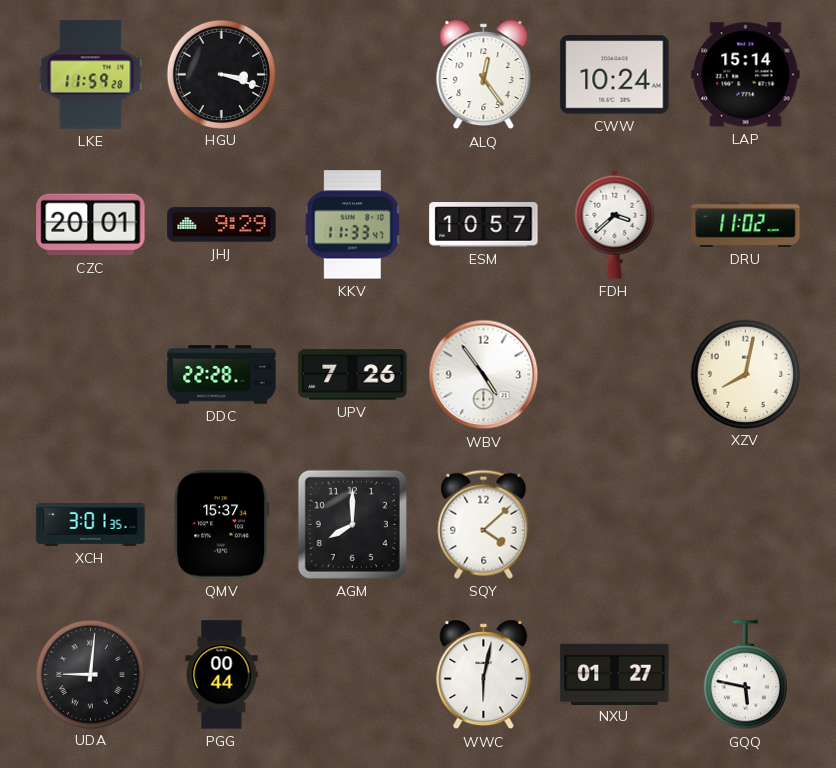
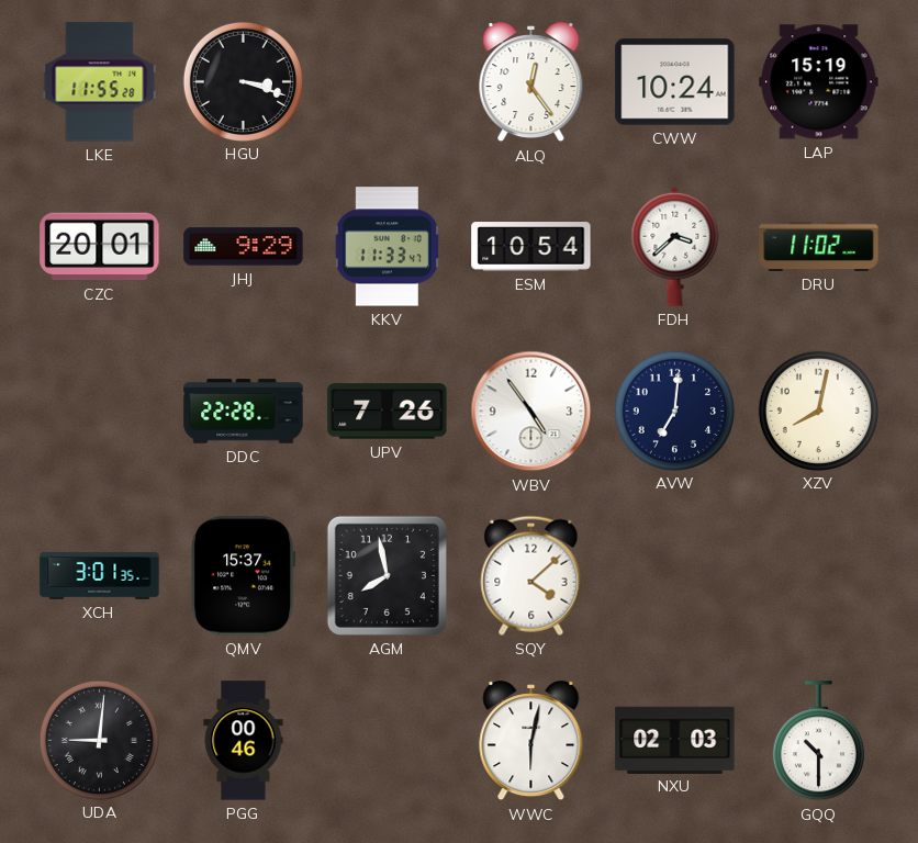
LKE: 11:59 -> 11:55 (100, 82)
LAP: 15:14 -> 15:19 (819, 82)
ESM: 10:57 -> 10:54 (531, 247)
AVW: none -> 7:01 (674, 411)
AGM: 8:00 -> 7:58 (387, 575)
PGG: 00:44 -> 00:46 (244, 741)
NXU: 01:27 -> 02:03 (675, 740)
GQQ: 5:47 -> 10:30 (818, 741)
